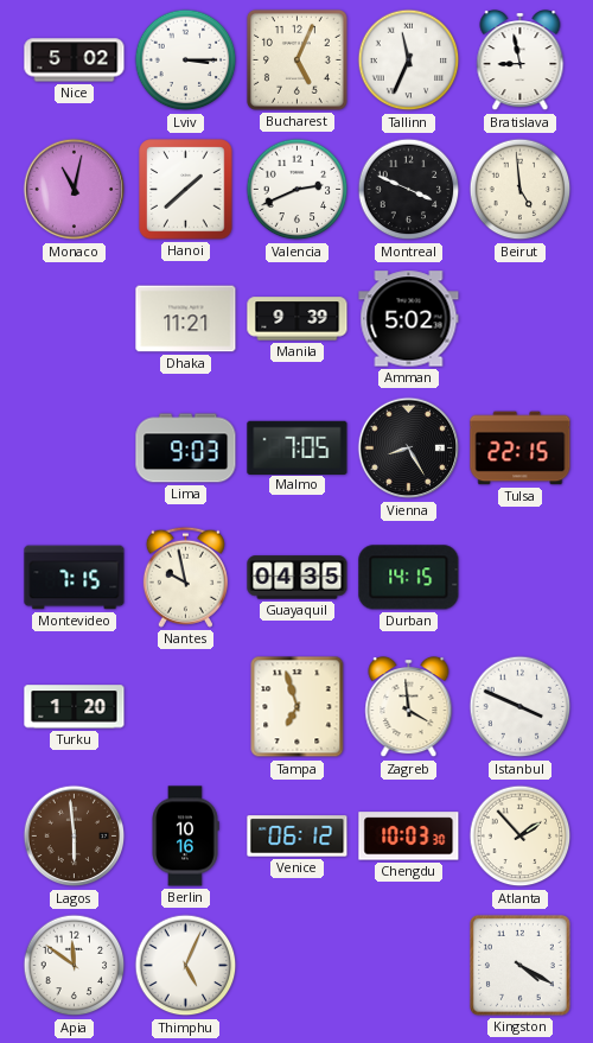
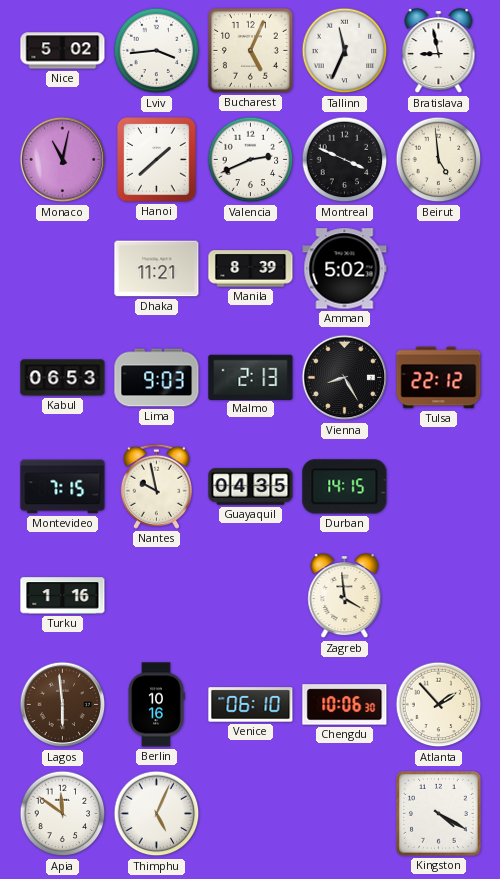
Lviv: 3:15 -> 3:44 (157, 51)
Manila: 9:39 -> 8:39 (251, 269)
Kabul: none -> 06:53 (63, 378)
Malmo: 7:05 -> 2:13 (251, 377)
Tulsa: 22:15 -> 22:12 (439, 378)
Turku: 1:20 -> 1:16 (63, 596)
Tampa: 6:57 -> none (298, 707)
Istanbul: 3:49 -> none (521, 707)
Venice: 06:12 -> 06:10 (251, 705)
Chengdu: 10:03 -> 10:06 (345, 705)
